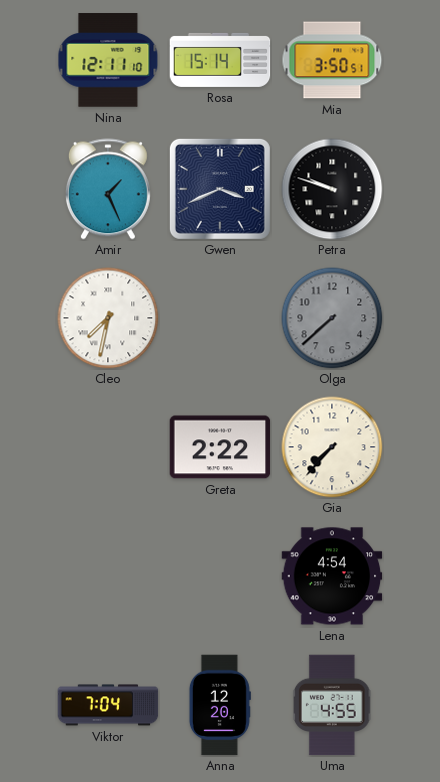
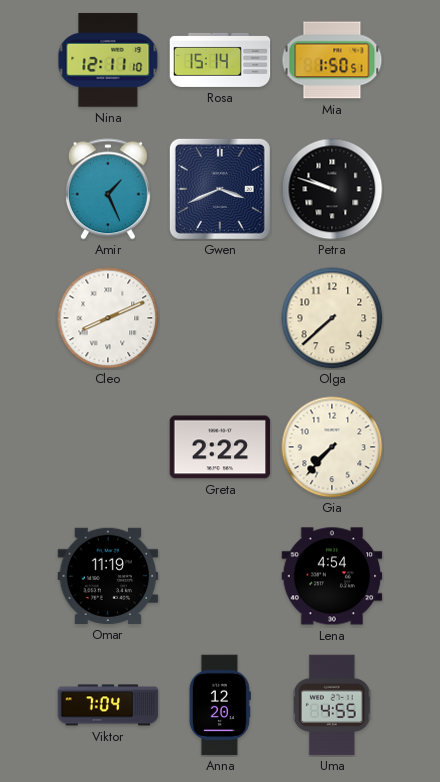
Mia: 3:50 -> 1:50 (332, 60)
Cleo: 7:32 -> 8:11 (108, 318)
Olga dial: grey -> cream (332, 318)
Omar: none -> 11:19 (108, 576)
